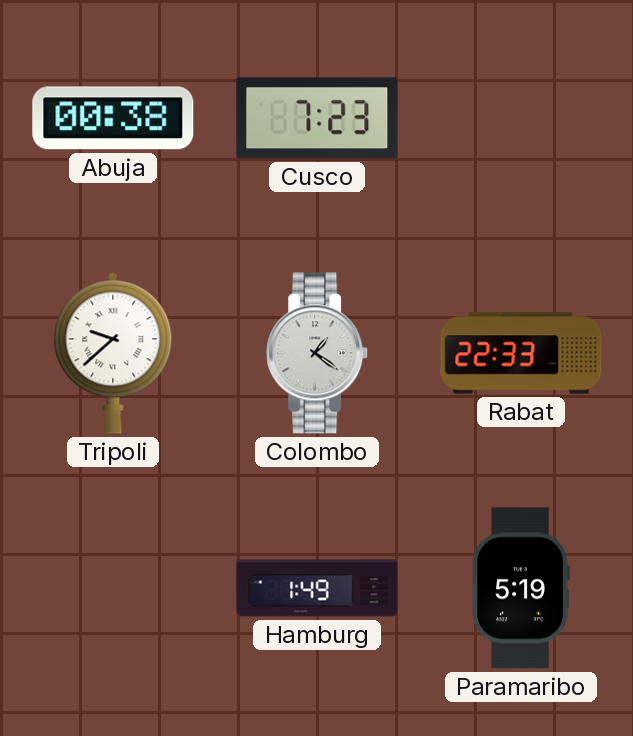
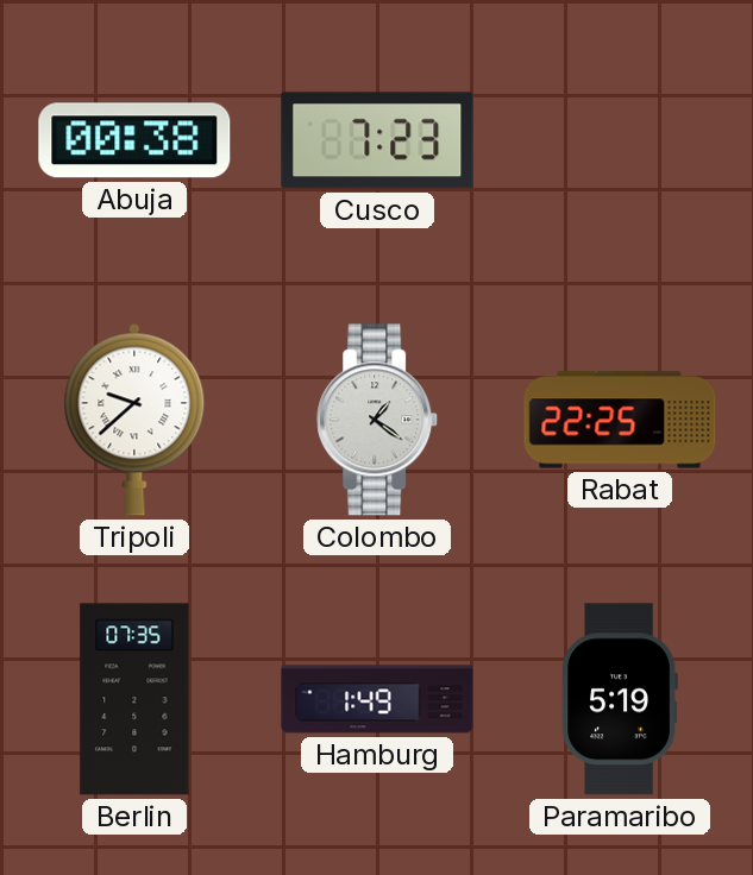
Rabat: 22:33 -> 22:25 (620, 420)
Berlin: none -> 07:35 (134, 699)
